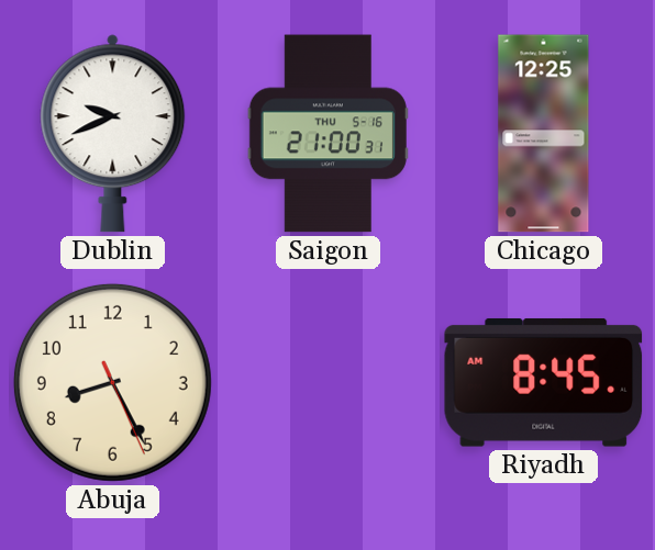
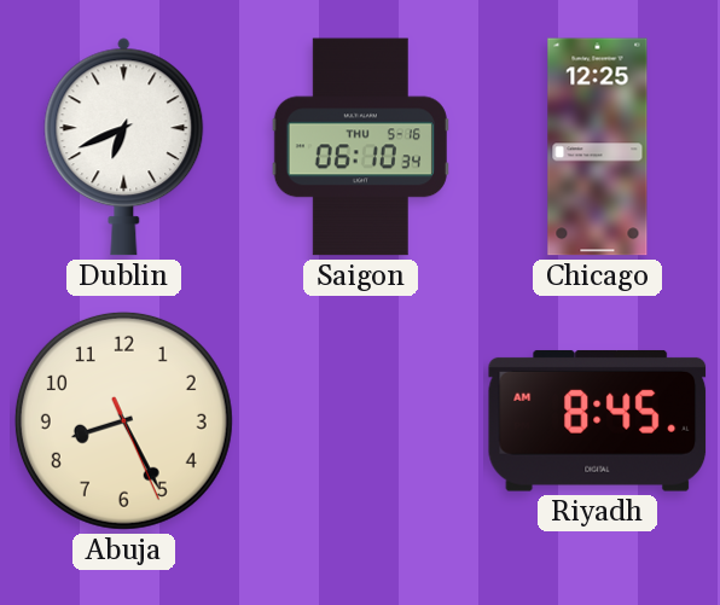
Dublin: 9:41 -> 6:41 (124, 147)
Saigon: 21:00 -> 06:10 (360, 147)
